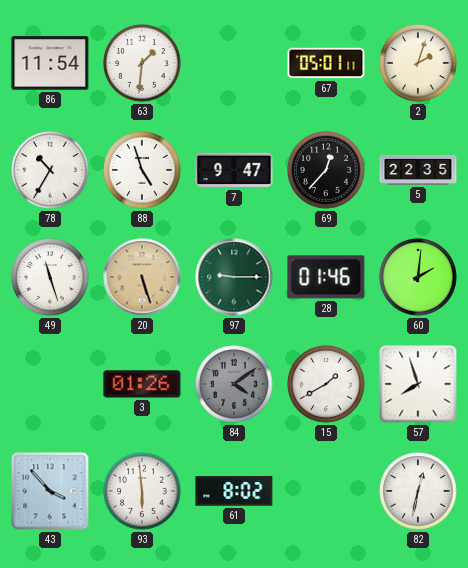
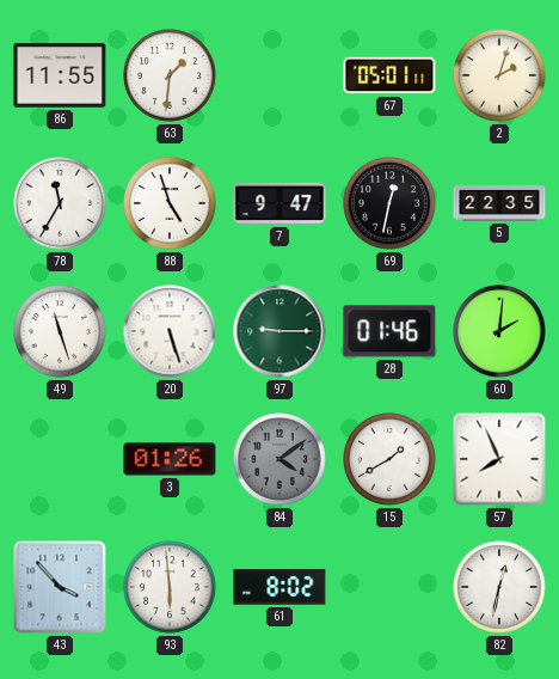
86: 11:54 -> 11:55 (60, 75)
78: 10:35 -> 11:35 (60, 203)
69: 12:37 -> 12:32 (389, 203)
20 dial: champagne -> white (170, 331)
57: 7:57 -> 7:56 (499, 459)
